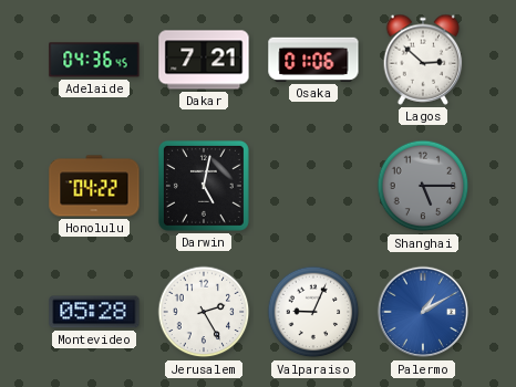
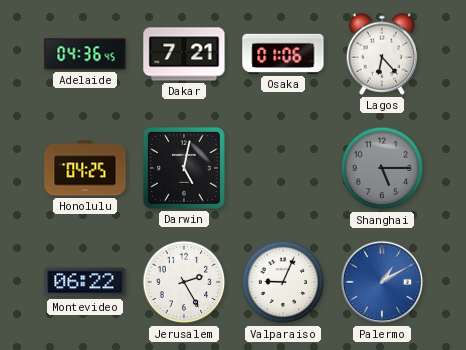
Lagos: 2:52 -> 6:23 (382, 54)
Honolulu: 04:22 -> 04:25 (85, 168)
Montevideo: 05:28 -> 06:22 (85, 282)
